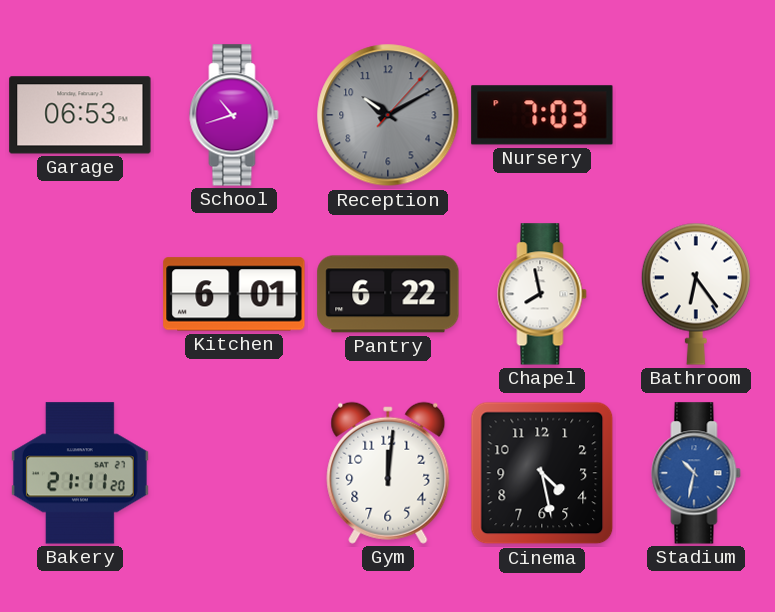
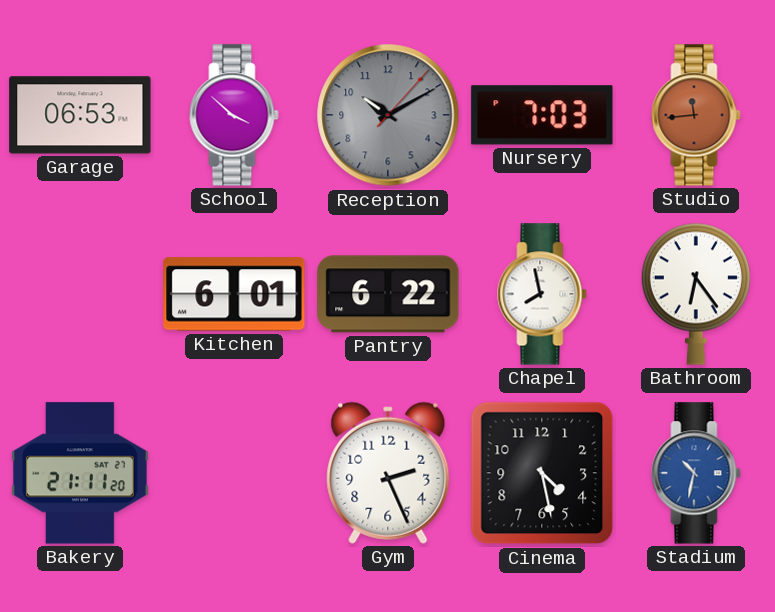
School: 10:42 -> 3:52 (234, 115)
Studio: none -> 11:44 (696, 115)
Gym: 12:01 -> 2:26 (388, 473)
